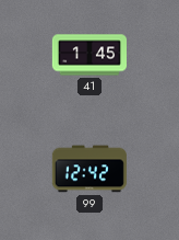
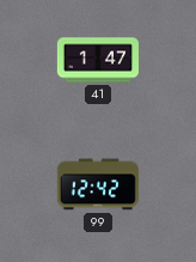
41: 1:45 -> 1:47 (97, 60)
